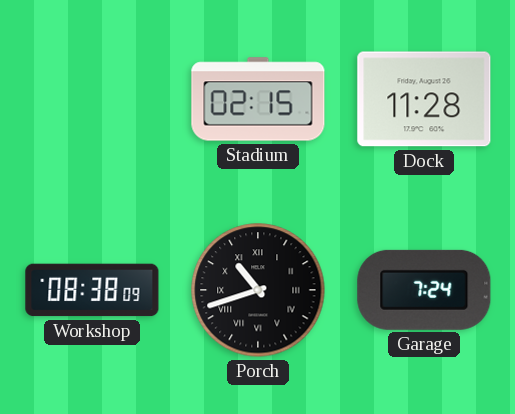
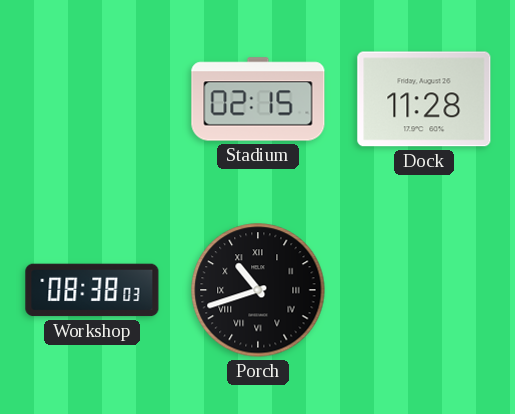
Workshop: 08:38:09 -> 08:38:03 (92, 290)
Garage: 7:24 -> none (424, 290)
